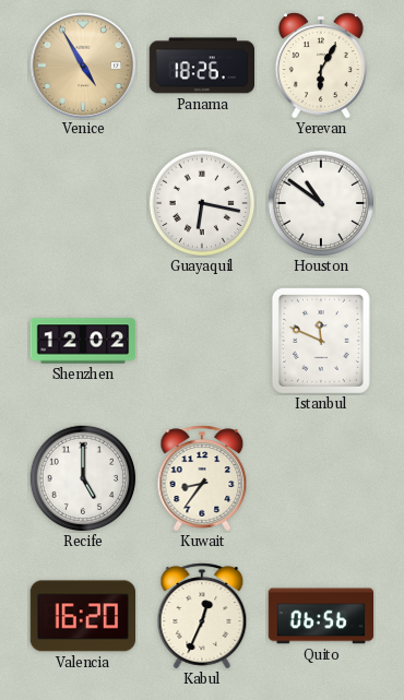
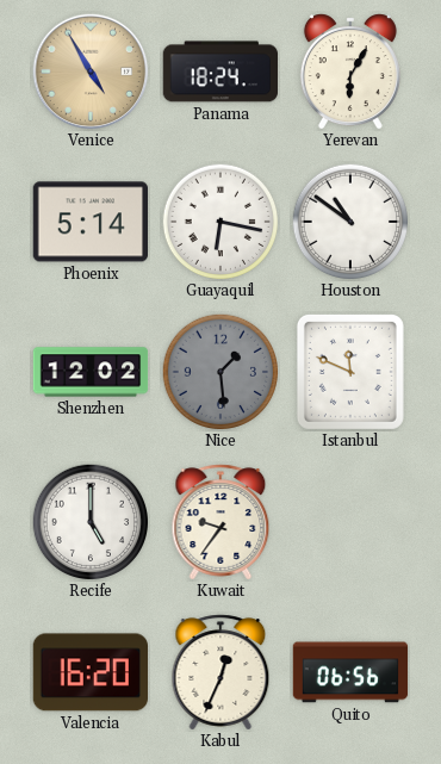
Panama: 18:26 -> 18:24 (219, 72)
Phoenix: none -> 5:14 (89, 222)
Nice: none -> 1:29 (219, 371)
Kuwait: 8:36 -> 9:36 (220, 522)
